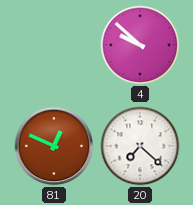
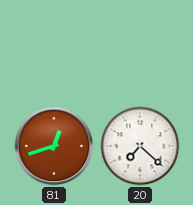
4: 9:52 -> none (140, 45)
81: 12:49 -> 12:42 (54, 146)
